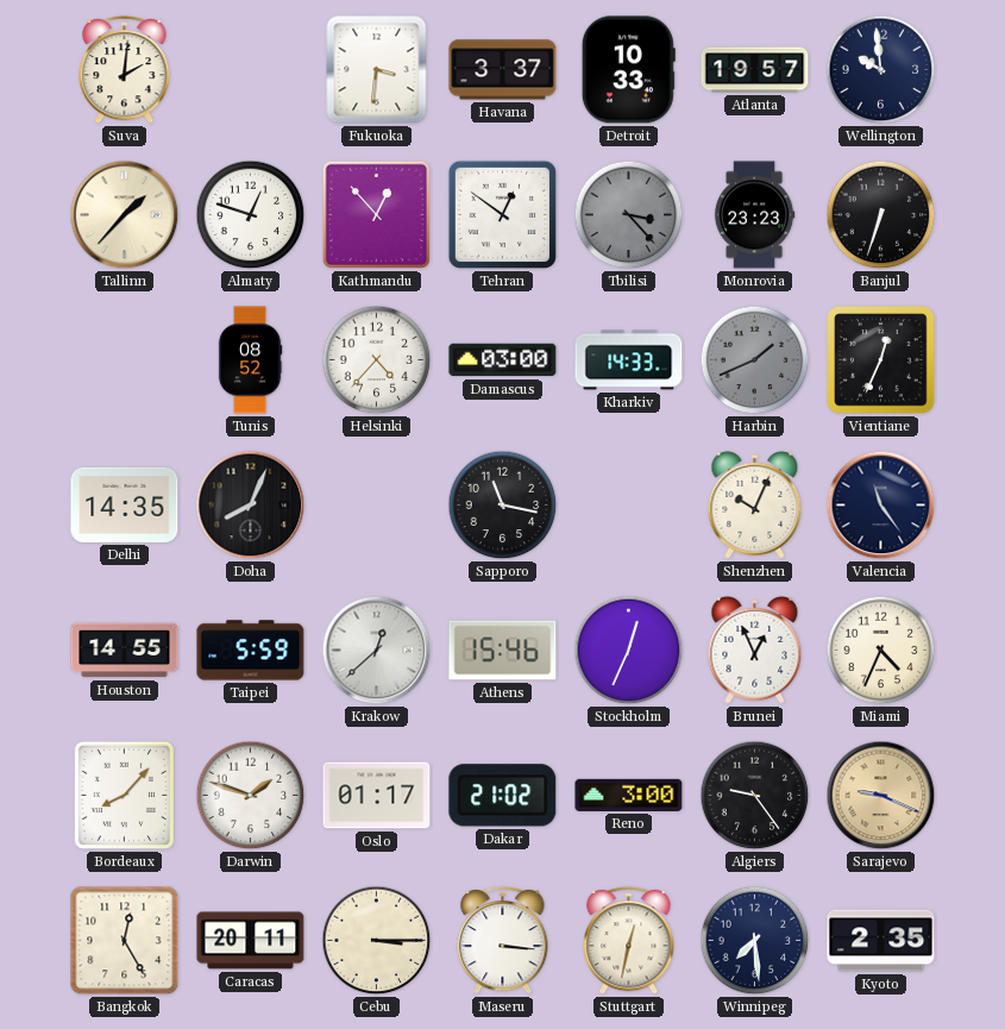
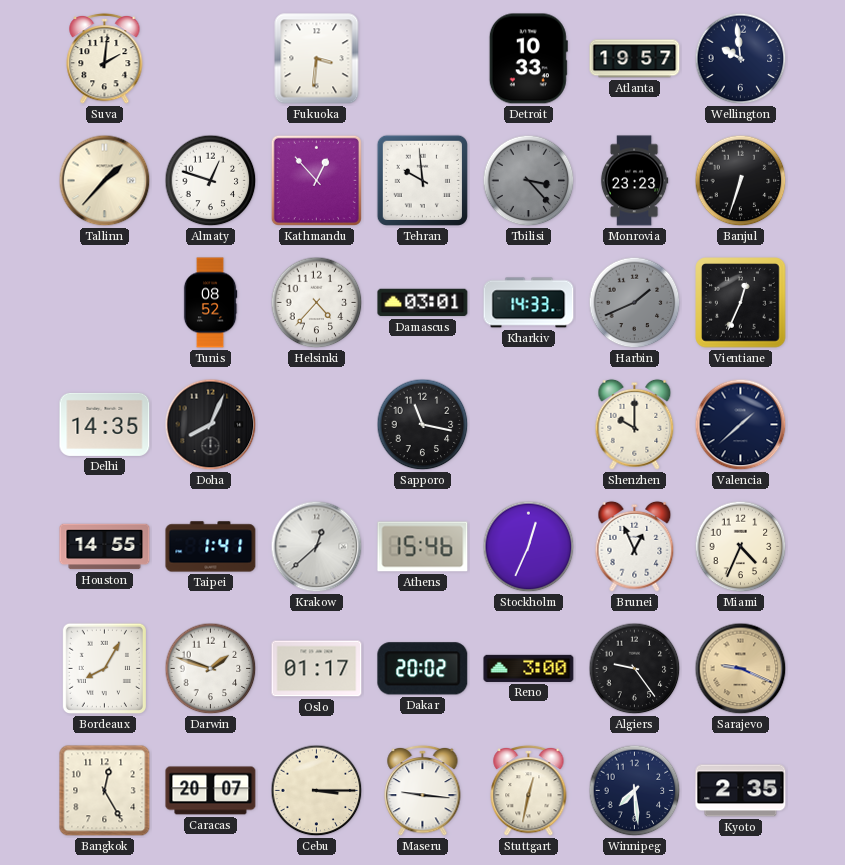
Havana: 3:37 -> none (503, 70)
Tehran: 12:51 -> 9:59 (422, 180)
Damascus: 03:00 -> 03:01 (423, 303)
Shenzhen: 10:04 -> 10:00 (635, 424)
Valencia: 11:24 -> 1:38 (741, 425)
Taipei: 5:59 -> 1:41 (211, 547)
Bordeaux: 8:07 -> 8:05 (104, 668)
Dakar: 21:02 -> 20:02 (423, 669)
Caracas: 20:11 -> 20:07 (211, 791)
Maseru: 3:16 -> 9:16 (423, 790)
